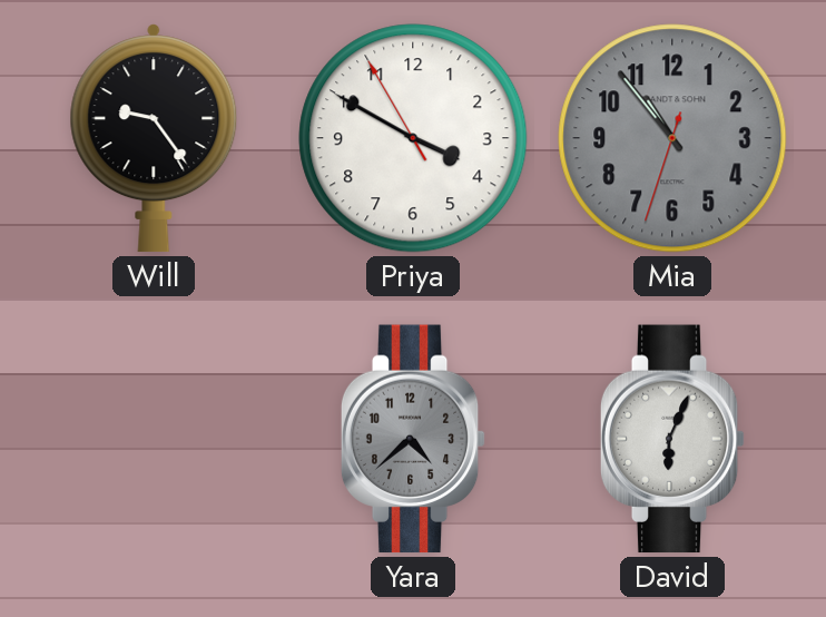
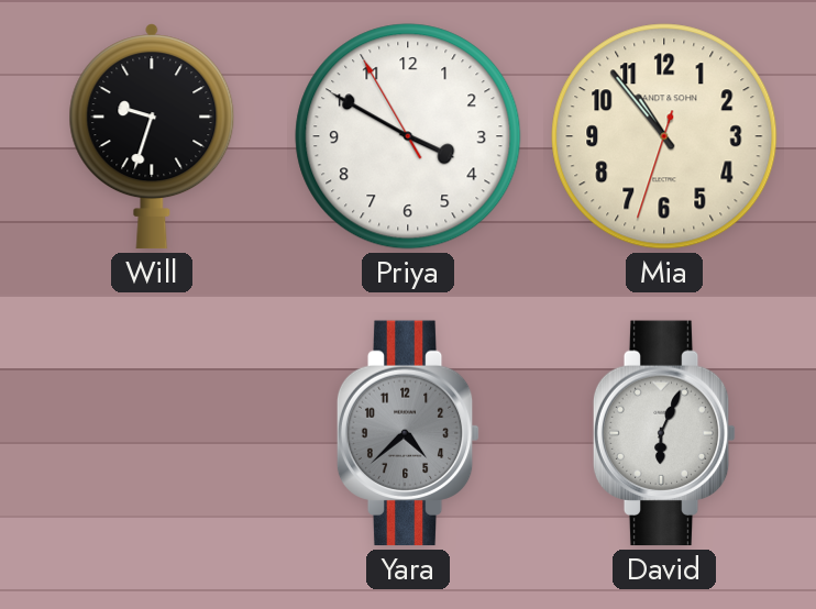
Will: 9:24 -> 9:33 (152, 136)
Mia dial: grey -> cream (664, 136)
